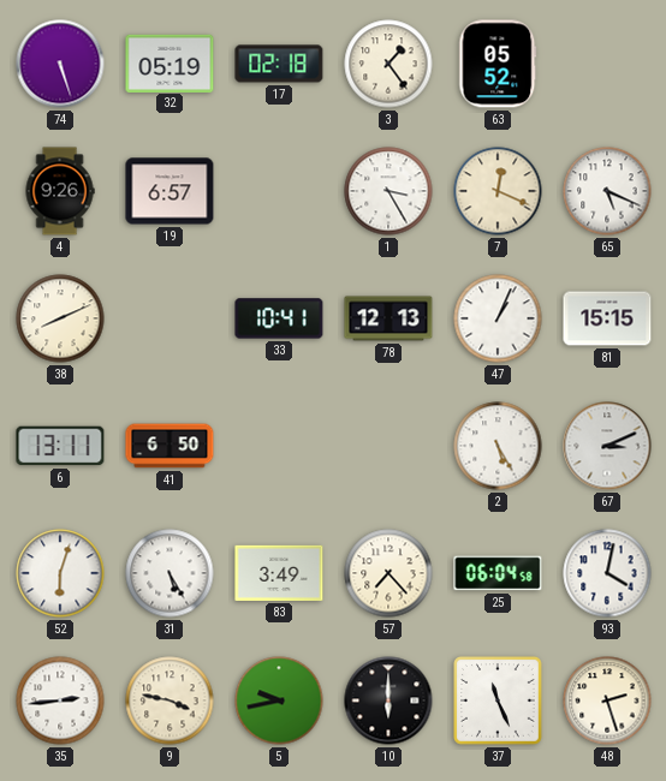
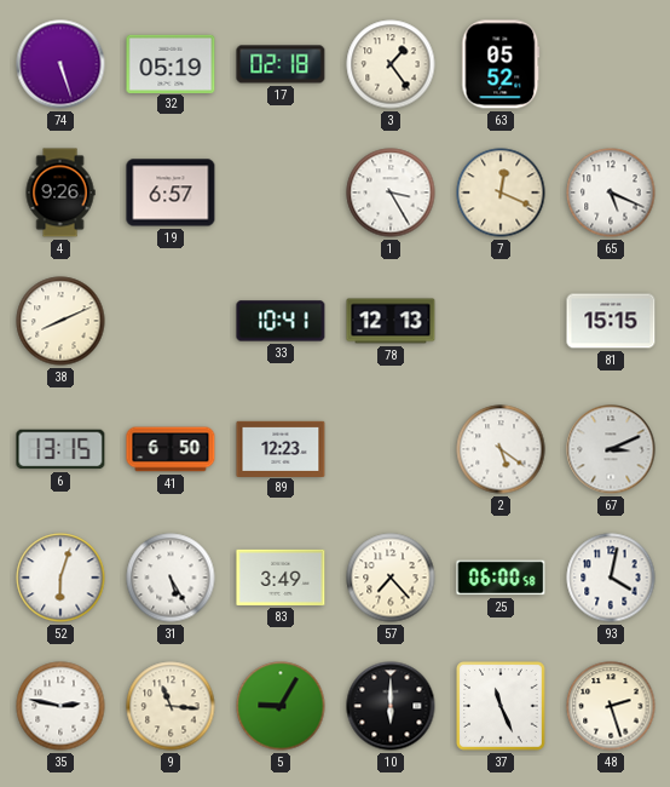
47: 1:04 -> none (498, 318)
6: 13:11 -> 13:15 (60, 449)
89: none -> 12:23 (281, 448)
2: 5:25 -> 5:21 (501, 449)
25: 06:04 -> 06:00 (501, 578)
35: 2:44 -> 2:47 (60, 706)
9: 3:47 -> 11:16 (171, 706)
5: 9:43 -> 9:05 (281, 706)
